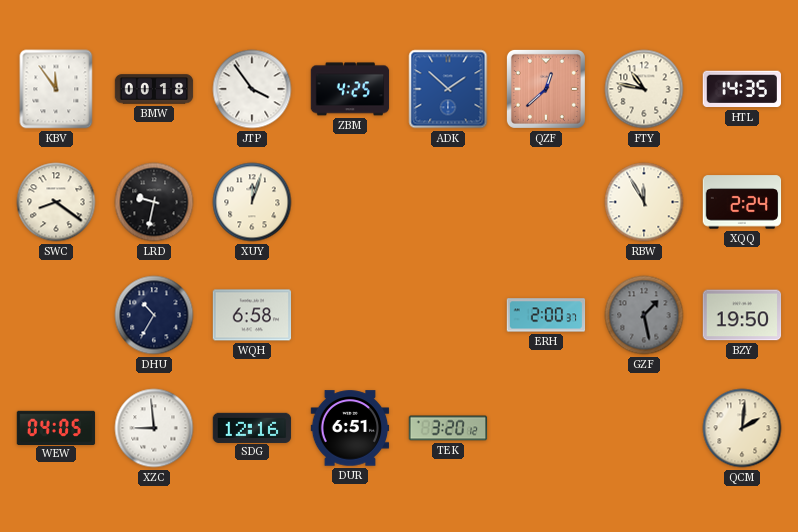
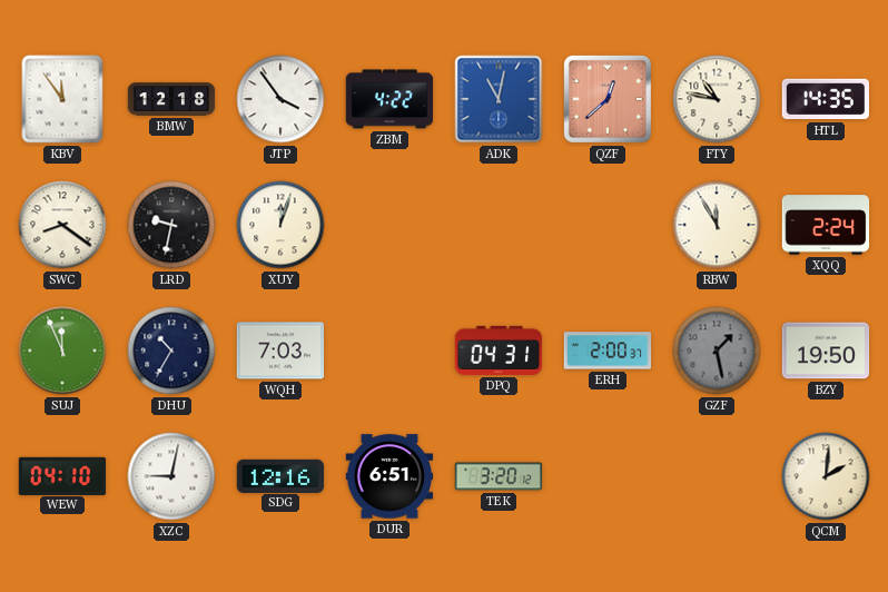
BMW: 00:18 -> 12:18 (171, 99)
ZBM: 4:25 -> 4:22 (389, 99)
ADK: 1:52 -> 11:02 (499, 99)
SUJ: none -> 11:56 (62, 351)
WQH: 6:58 -> 7:03 (280, 351)
DPQ: none -> 04:31 (499, 351)
WEW: 04:05 -> 04:10 (62, 475)
XZC: 8:59 -> 9:02 (171, 476)
